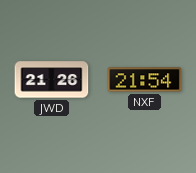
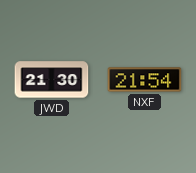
JWD: 21:26 -> 21:30 (52, 80)
